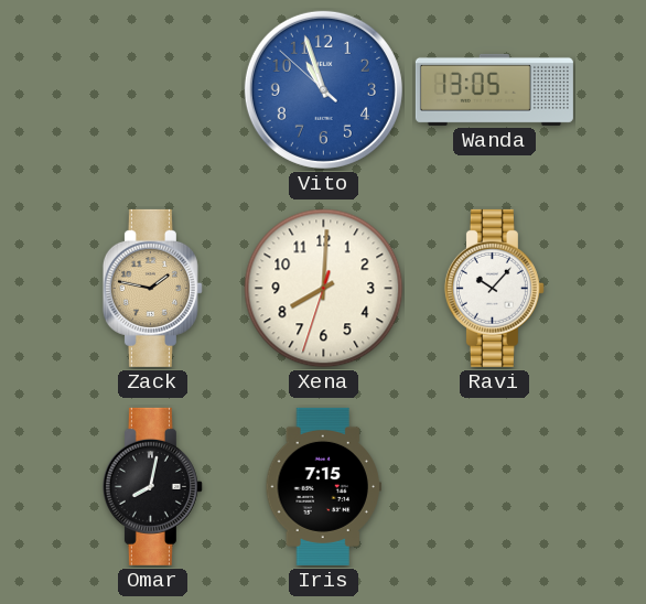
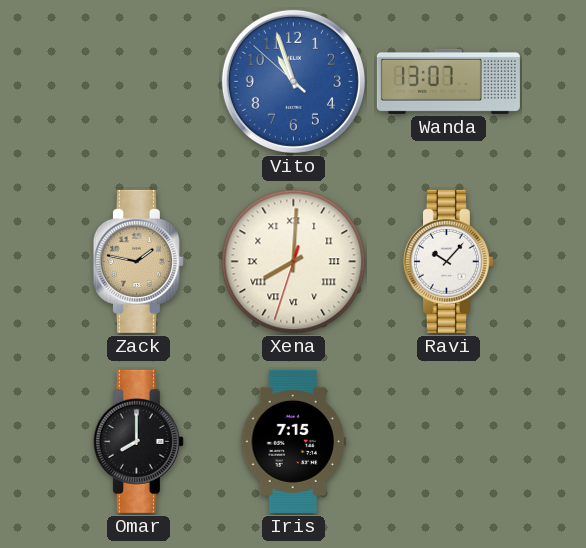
Wanda: 13:05 -> 13:07 (448, 81)
Xena numerals: Arabic -> Roman (294, 262)
Omar: 8:02 -> 8:00 (138, 441)
